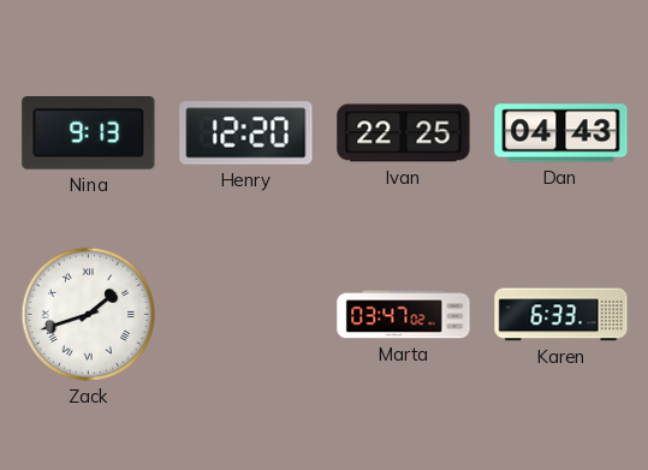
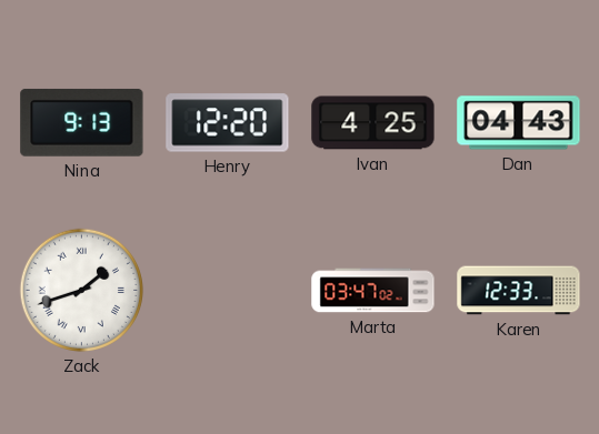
Ivan: 22:25 -> 4:25 (373, 123)
Karen: 6:33 -> 12:33 (519, 291)
